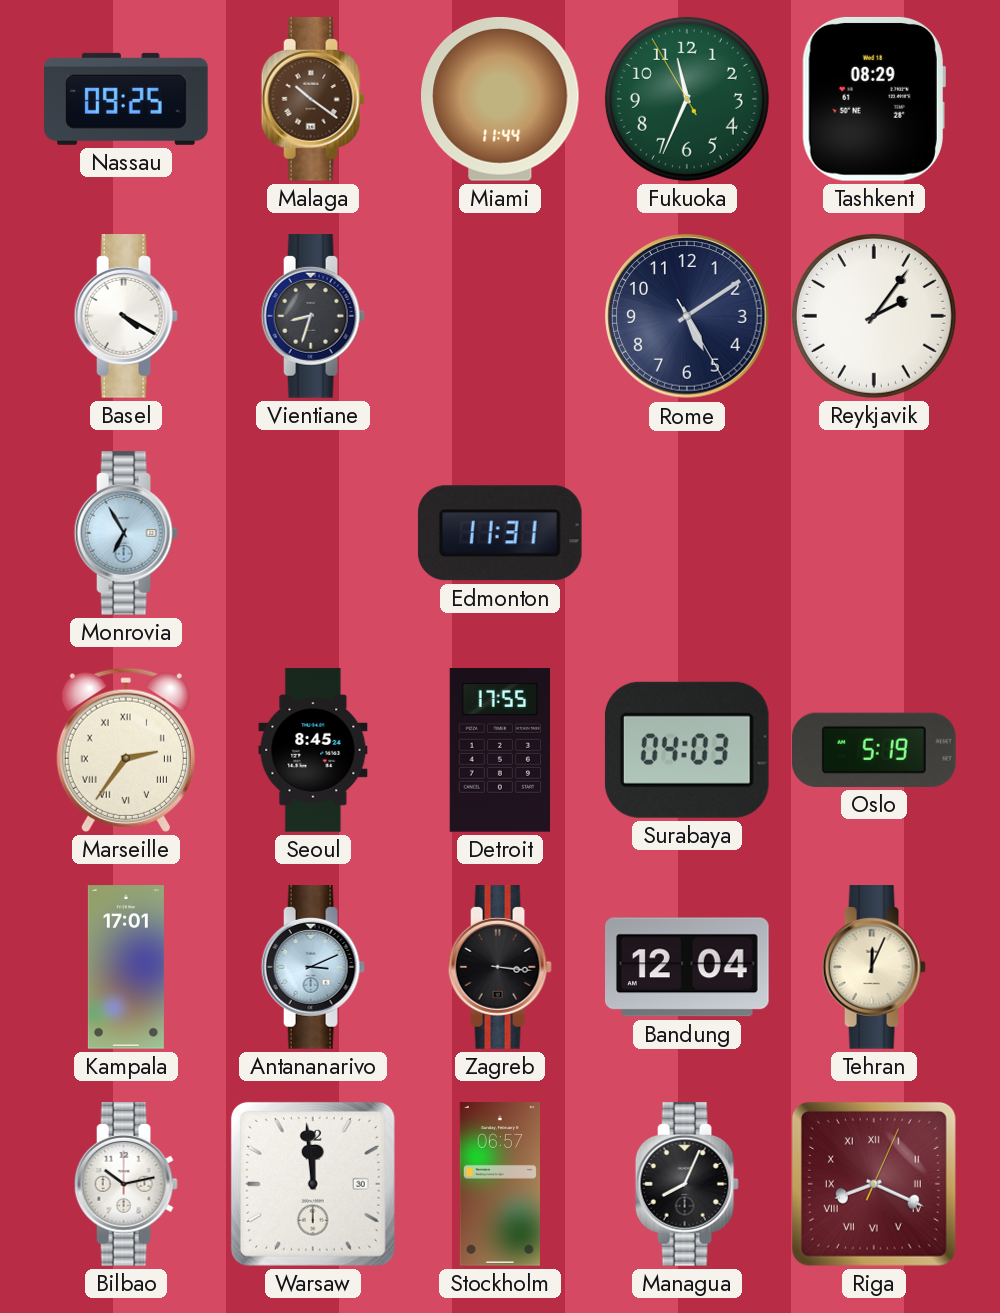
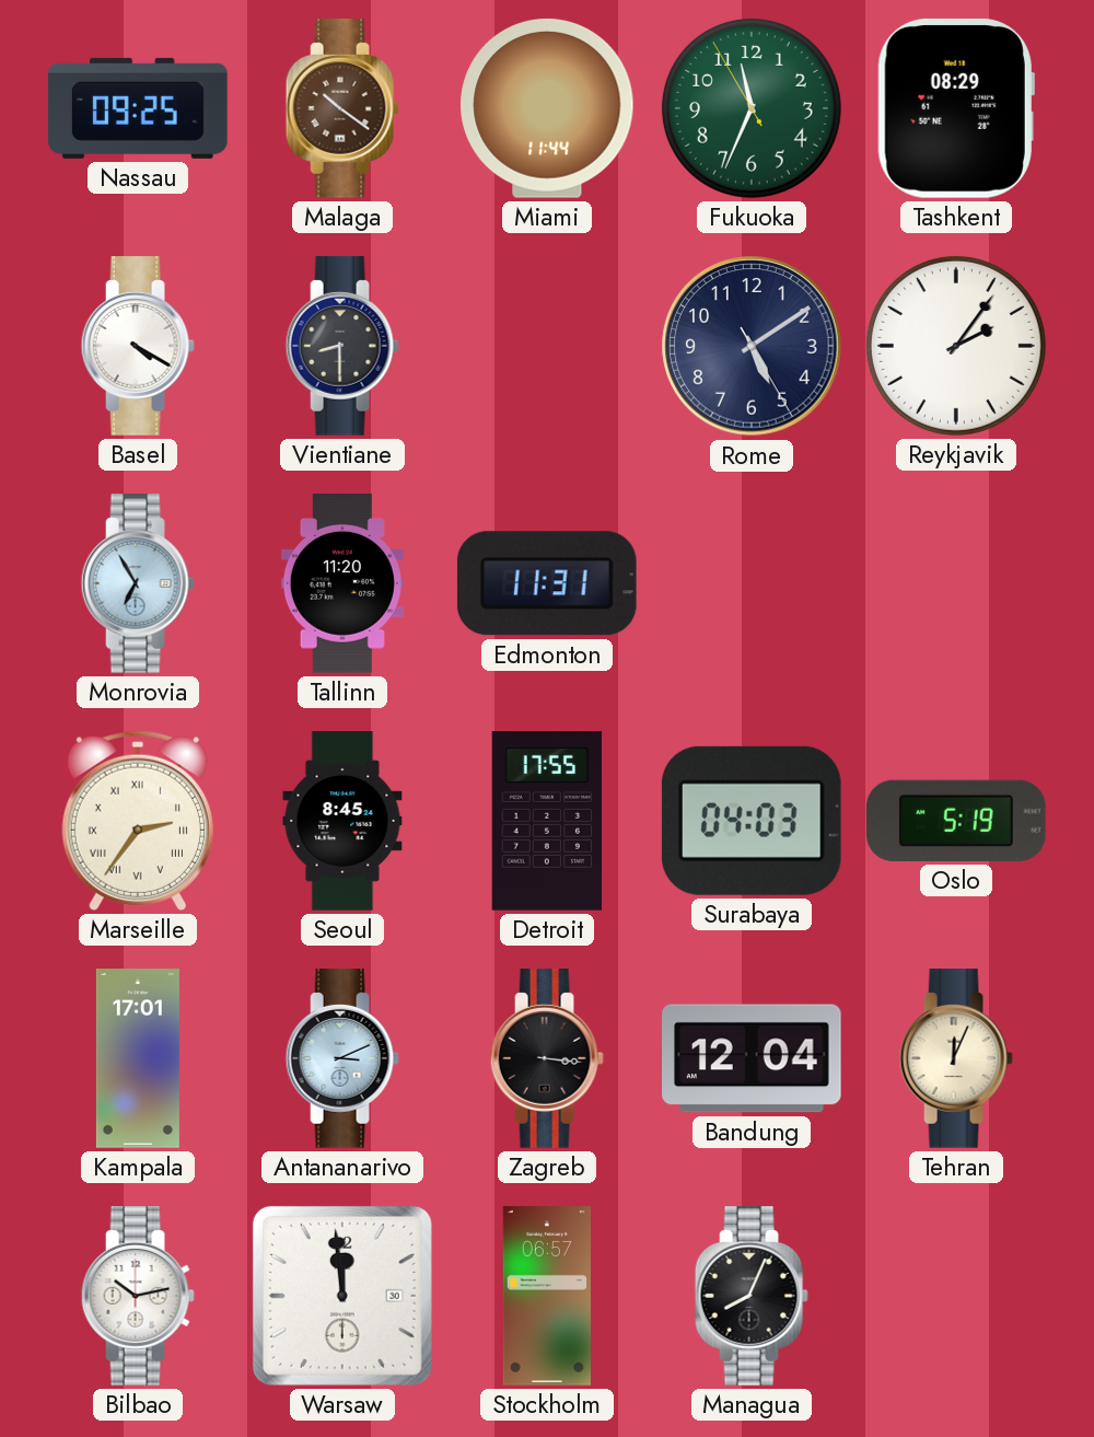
Vientiane: 8:33 -> 8:30 (342, 346)
Tallinn: none -> 11:20 (342, 583)
Riga: 8:19 -> none (874, 1184)
